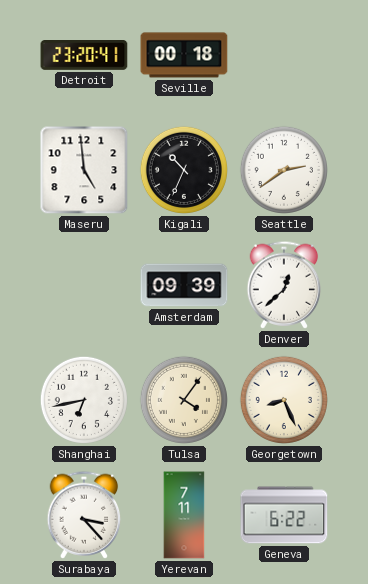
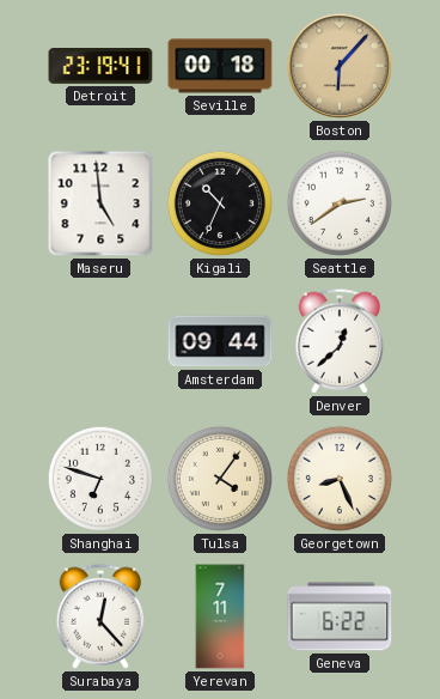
Detroit: 23:20 -> 23:19 (100, 67)
Boston: none -> 6:07 (340, 66)
Amsterdam: 09:39 -> 09:44 (220, 341)
Shanghai: 6:43 -> 6:48 (100, 479)
Surabaya: 3:23 -> 12:23 (100, 616)
